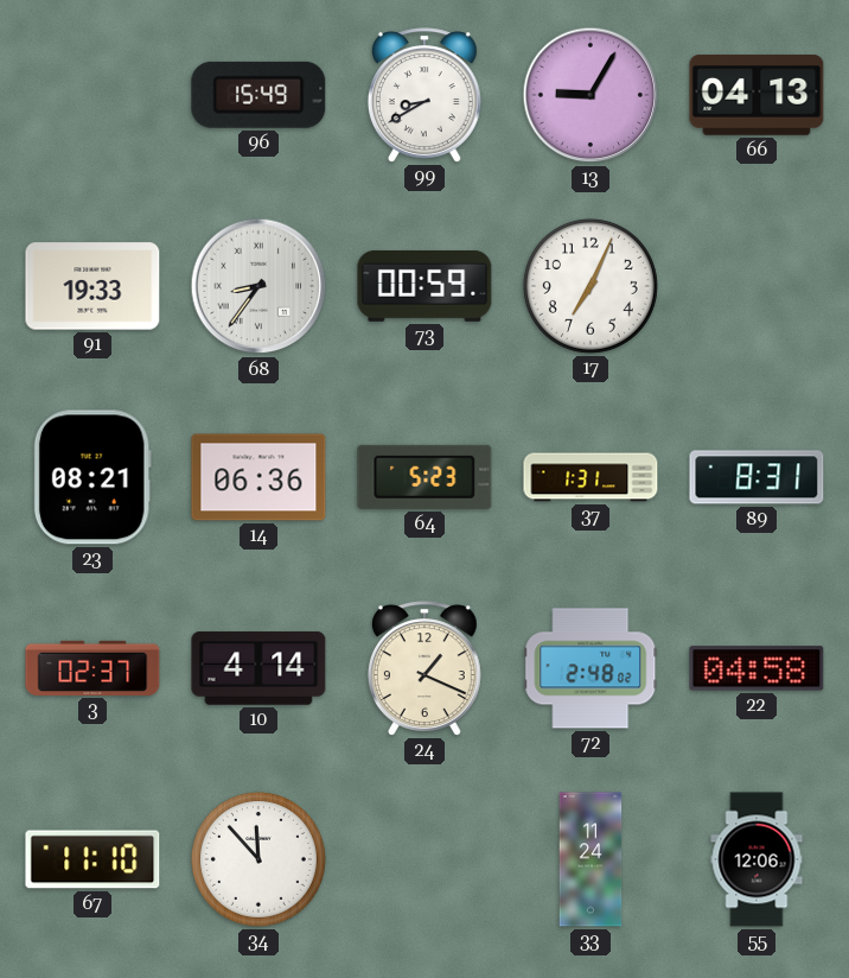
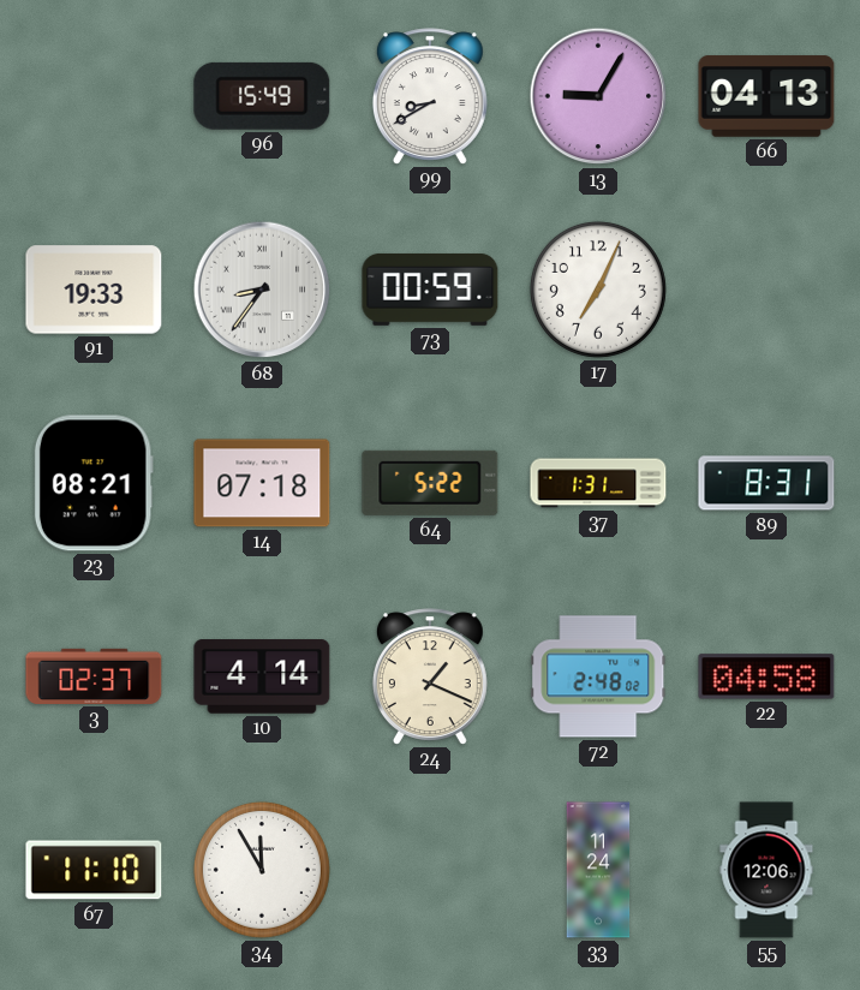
14: 06:36 -> 07:18 (262, 483)
64: 5:23 -> 5:22 (430, 483)
34: 11:53 -> 11:55 (262, 870)
